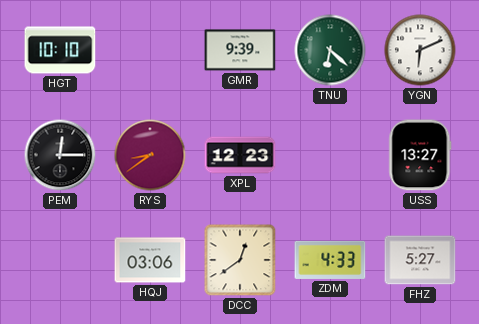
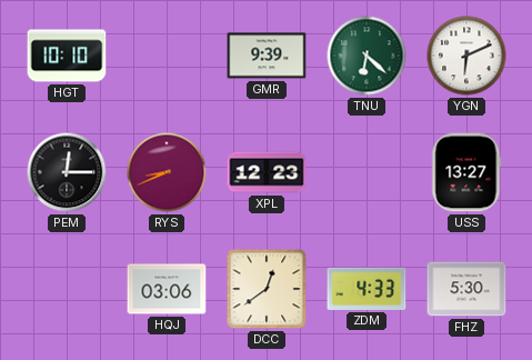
RYS: 8:39 -> 8:41 (167, 172)
FHZ: 5:27 -> 5:30 (466, 289)
